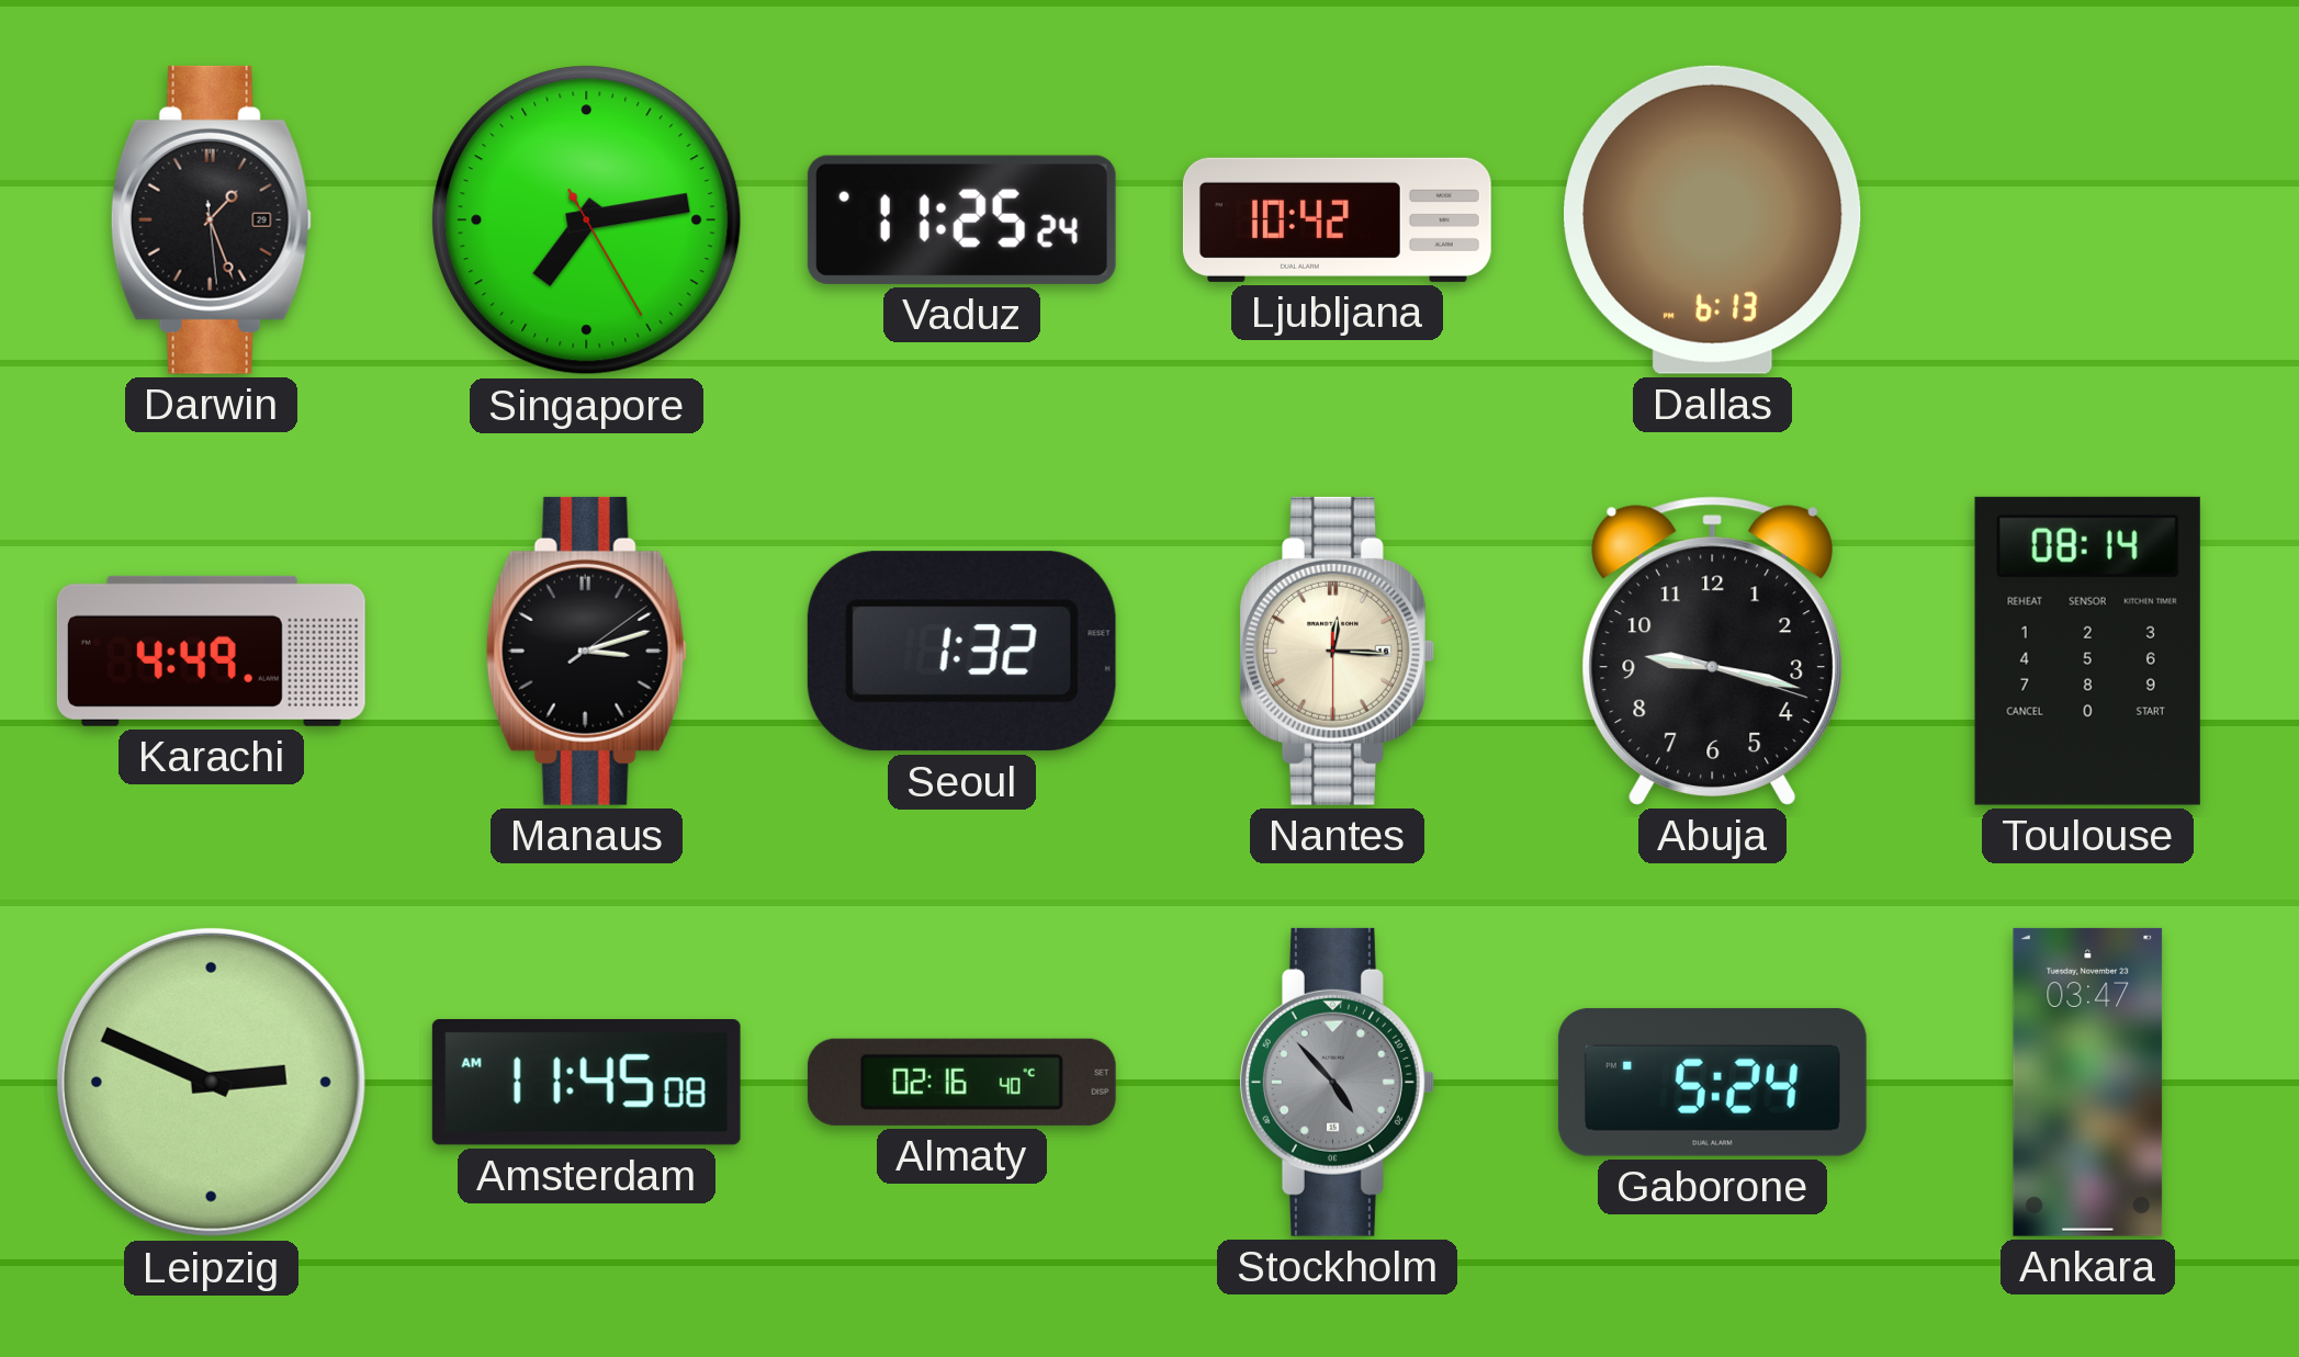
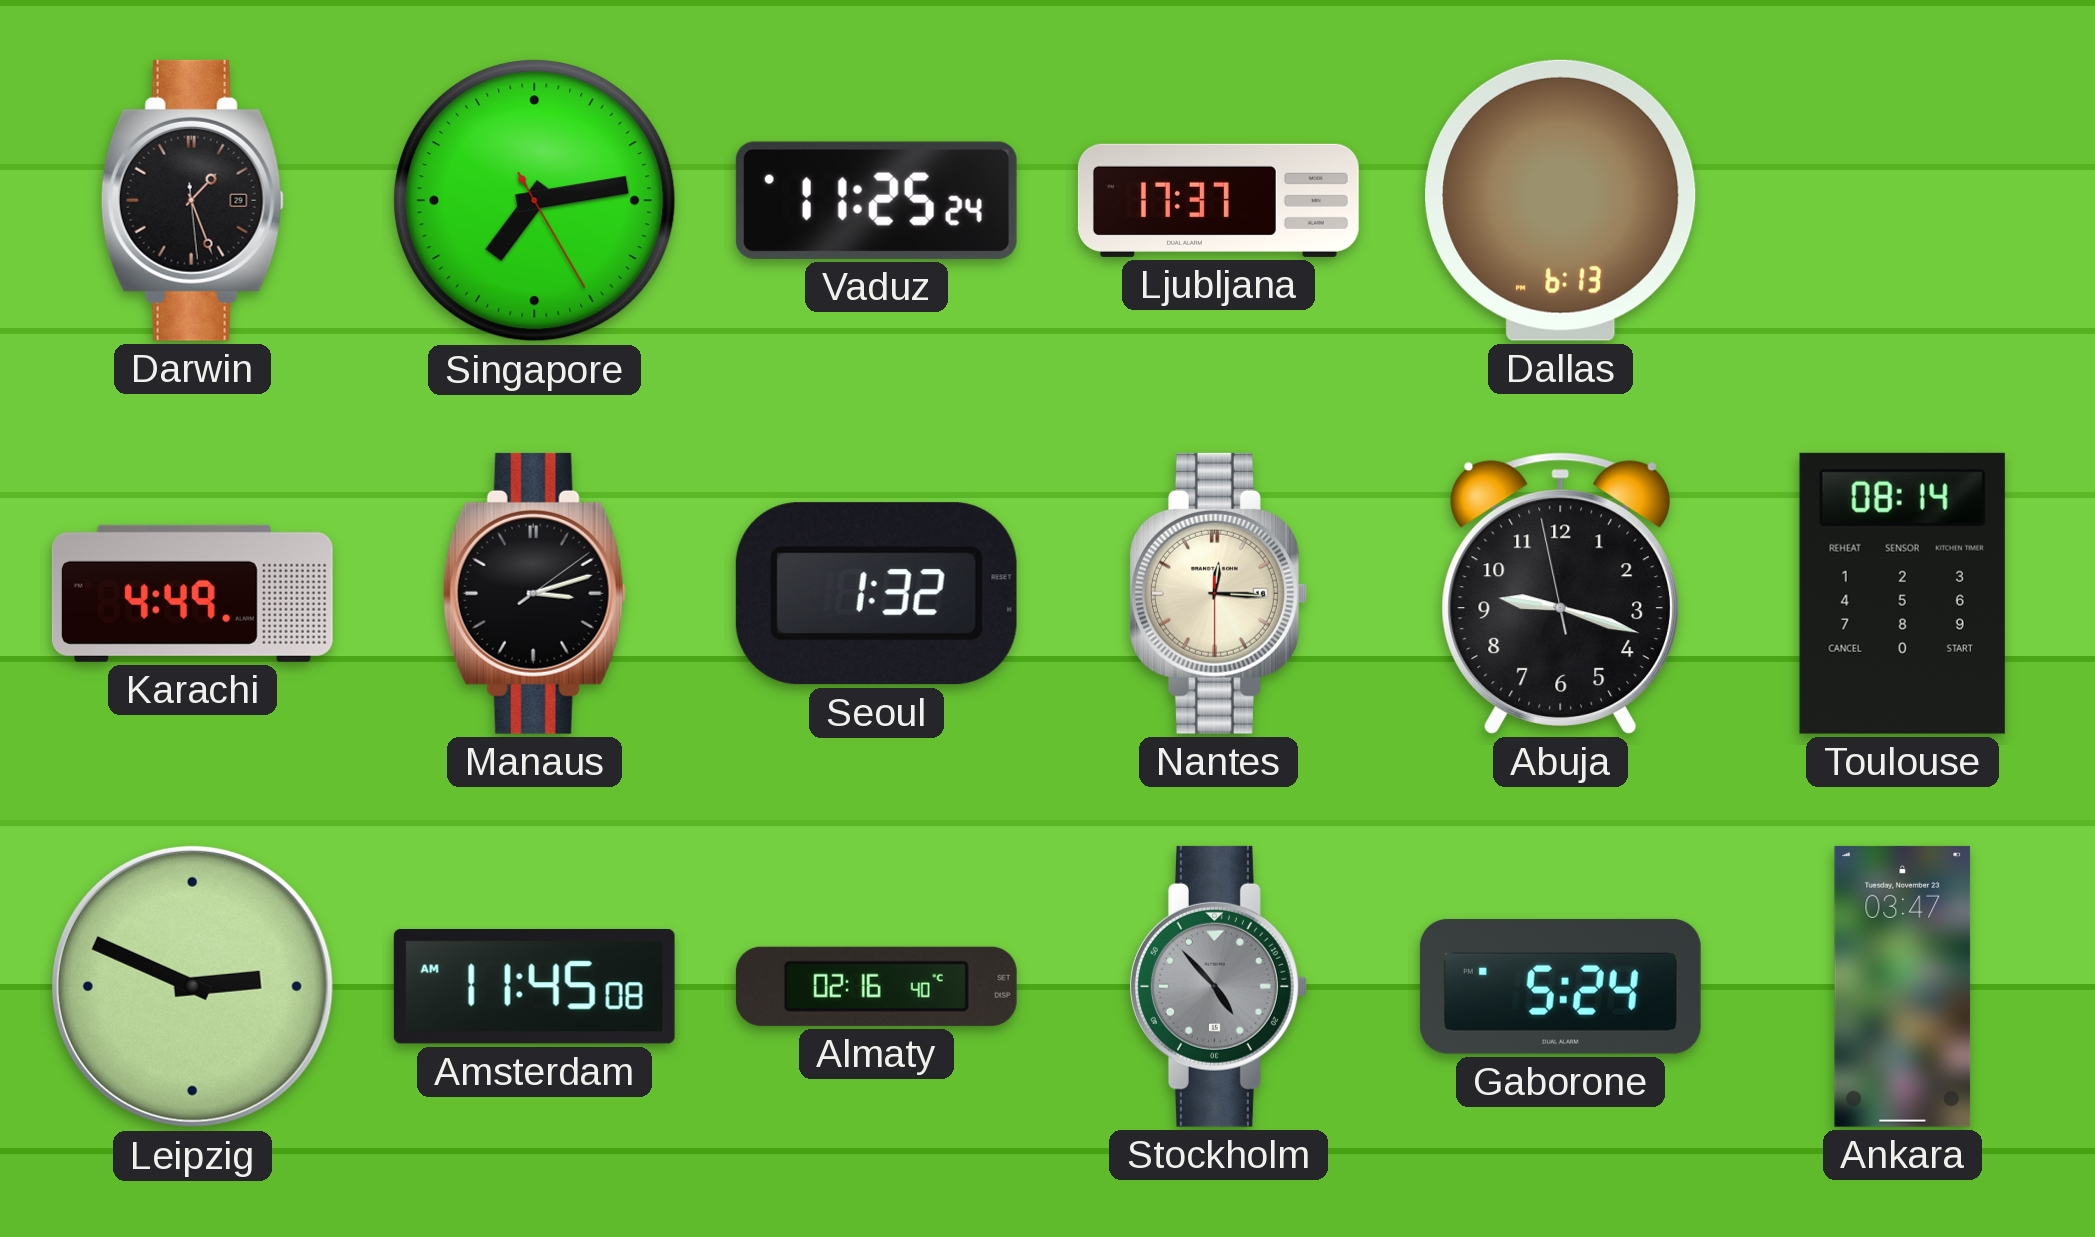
Ljubljana: 10:42 -> 17:37 (1218, 200)
Abuja: 9:17:18 -> 9:17:58 (1560, 593)
